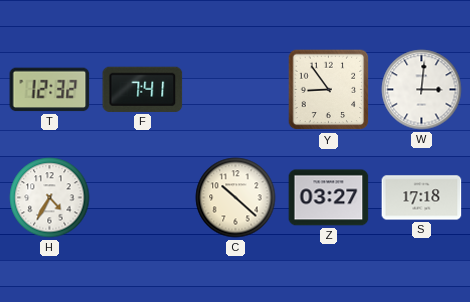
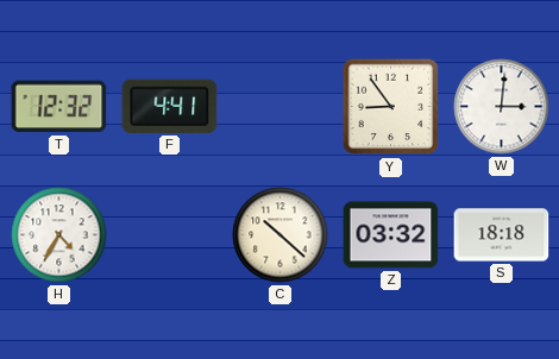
F: 7:41 -> 4:41 (170, 106)
Z: 03:27 -> 03:32 (391, 235)
S: 17:18 -> 18:18 (502, 235)
